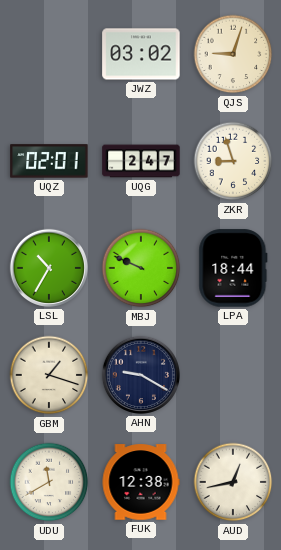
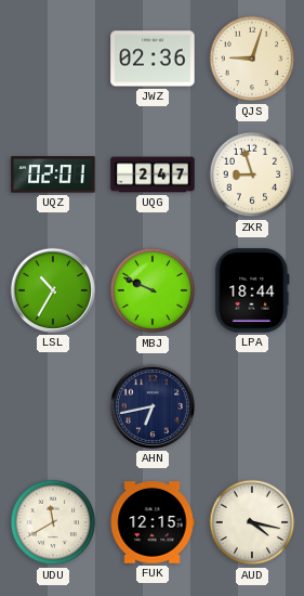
JWZ: 03:02 -> 02:36 (153, 59)
GBM: 1:18 -> none (49, 375)
AHN: 9:20 -> 6:43 (153, 406)
FUK: 12:38 -> 12:15 (153, 522)
AUD: 12:43 -> 4:17 (252, 522)
